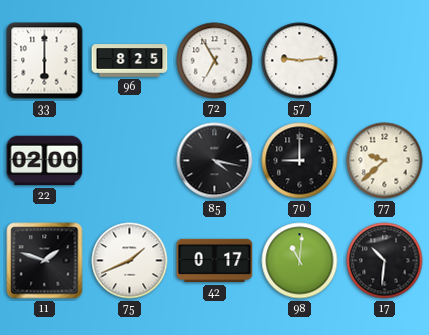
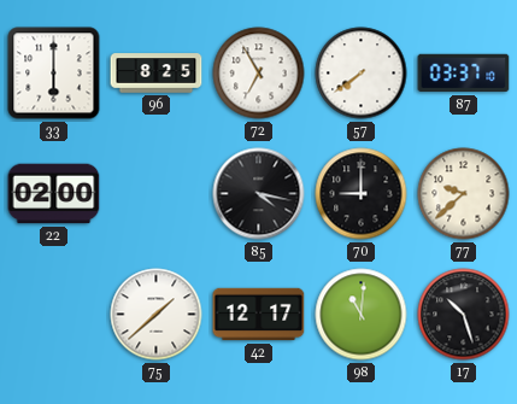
57: 9:14 -> 7:39 (362, 74)
87: none -> 03:37 (464, 74)
11: 1:48 -> none (45, 261)
75: 1:41 -> 1:38 (157, 315)
42: 0:17 -> 12:17 (259, 315)
17: 10:31 -> 10:27 (464, 315)
